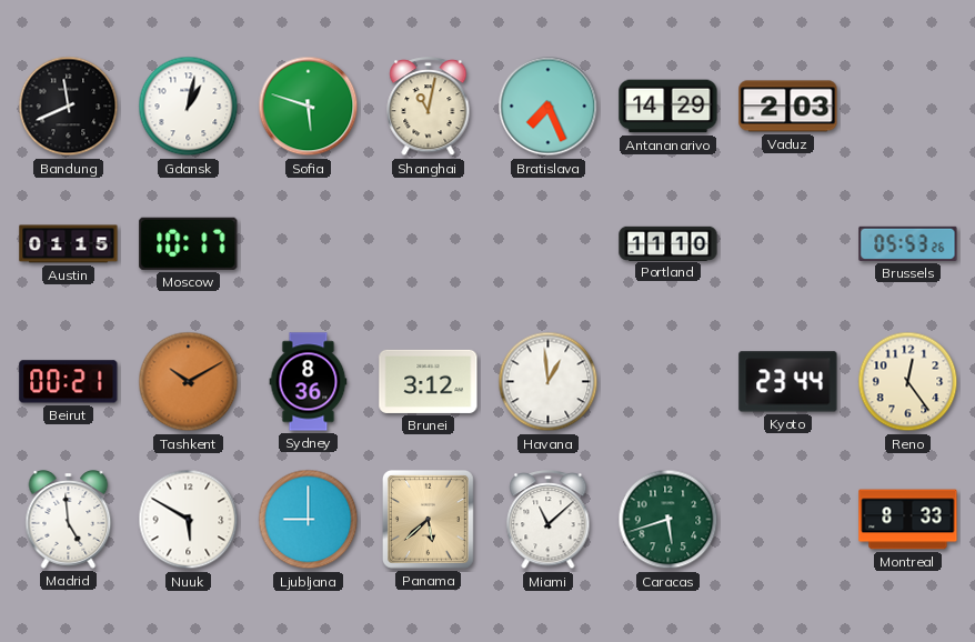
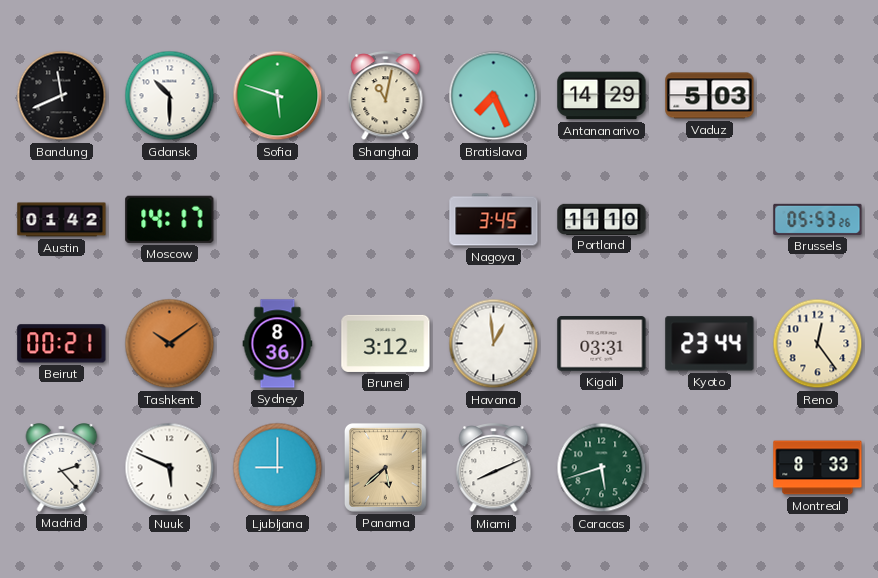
Gdansk: 1:02 -> 10:30 (170, 96)
Vaduz: 2:03 -> 5:03 (710, 96)
Austin: 01:15 -> 01:42 (62, 220)
Moscow: 10:17 -> 14:17 (170, 219)
Nagoya: none -> 3:45 (494, 220)
Tashkent: 10:10 -> 10:09 (170, 344)
Kigali: none -> 03:31 (602, 344)
Madrid: 4:59 -> 2:23 (62, 468)
Nuuk: 5:50 -> 5:49 (170, 468)
Miami: 11:08 -> 8:11 (494, 468)
